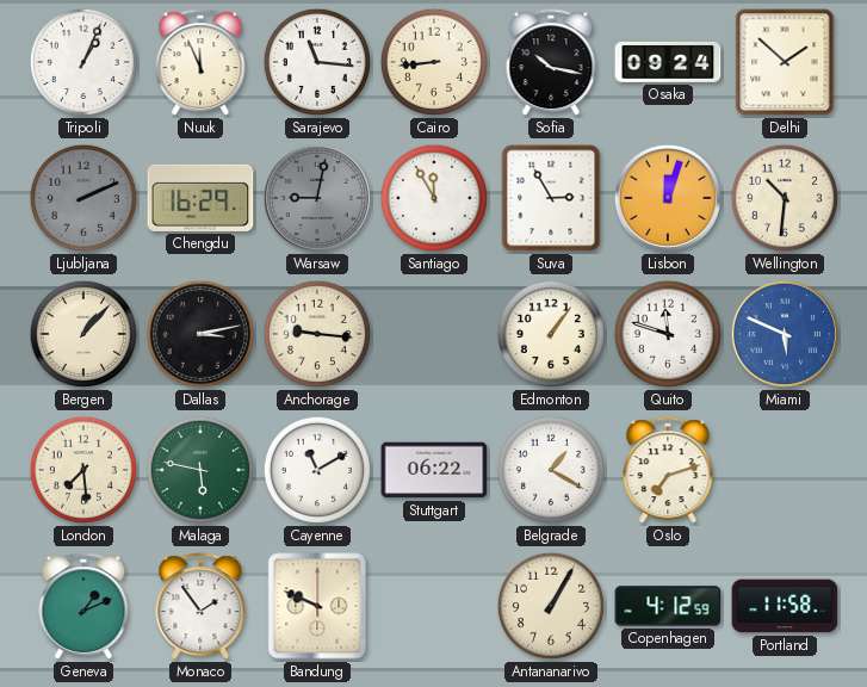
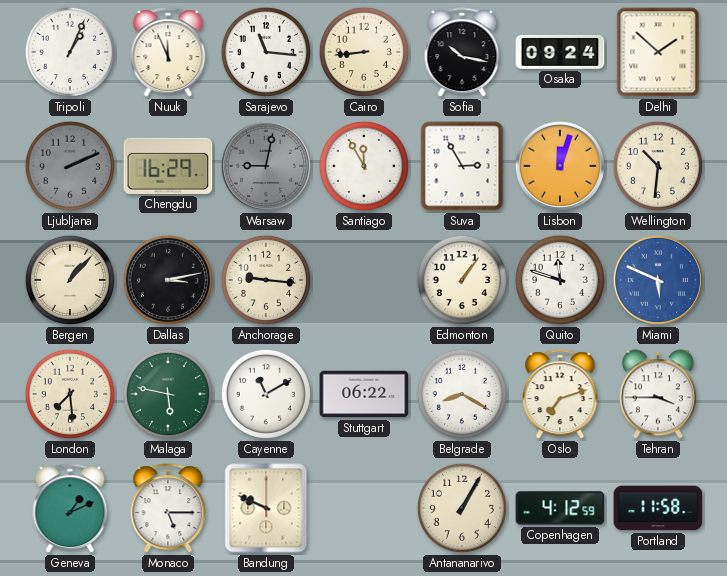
Belgrade: 1:20 -> 8:20 (462, 394)
Tehran: none -> 3:45 (658, 394)
Monaco: 1:54 -> 5:15 (168, 509)
